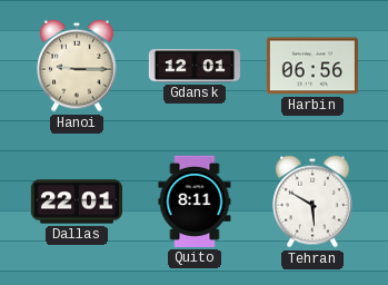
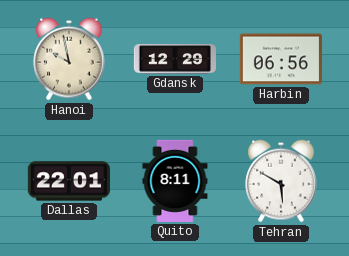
Hanoi: 9:15 -> 9:58 (69, 59)
Gdansk: 12:01 -> 12:29 (174, 59)
